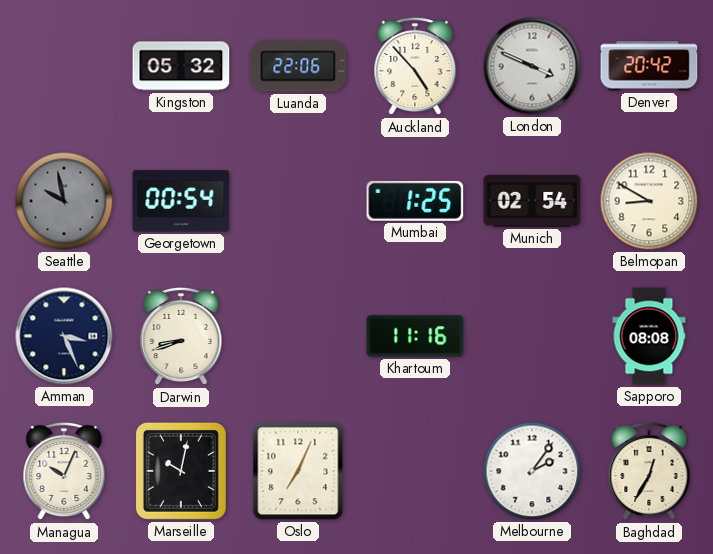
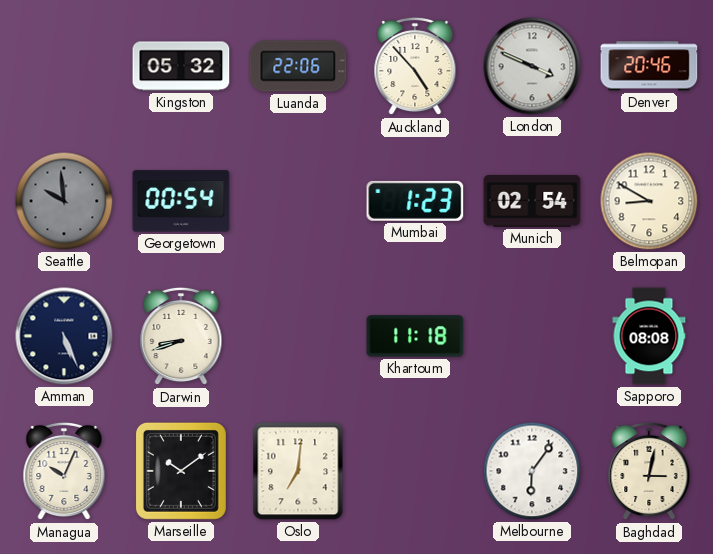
Denver: 20:42 -> 20:46 (649, 66)
Seattle: 9:58 -> 9:59 (64, 201)
Mumbai: 1:25 -> 1:23 (415, 201)
Amman: 3:26 -> 5:26 (64, 336)
Khartoum: 11:16 -> 11:18 (415, 336)
Marseille: 10:02 -> 10:09 (181, 471)
Oslo: 7:04 -> 7:01 (298, 471)
Melbourne: 2:06 -> 6:06 (532, 471)
Baghdad: 12:35 -> 3:02 (649, 471)
